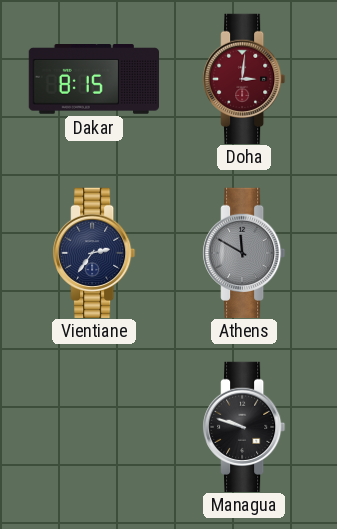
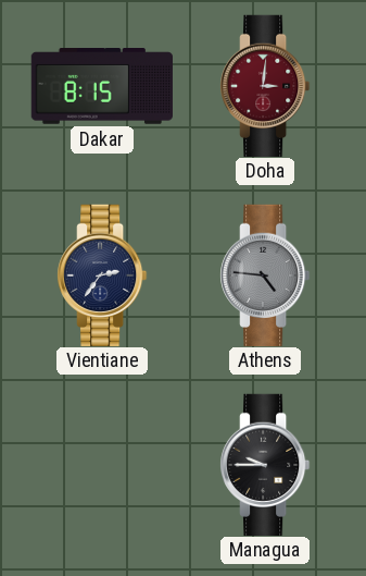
Athens: 11:50 -> 4:46 (266, 274)
Managua: 9:48 -> 9:45 (266, 464)
